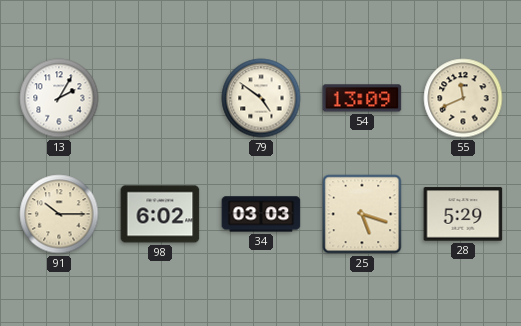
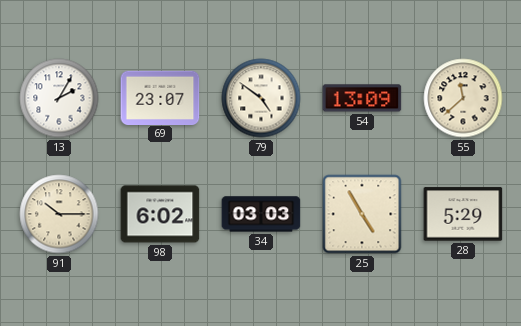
69: none -> 23:07 (160, 97)
55: 11:41 -> 11:38 (463, 98)
25: 5:18 -> 4:55 (362, 214)
